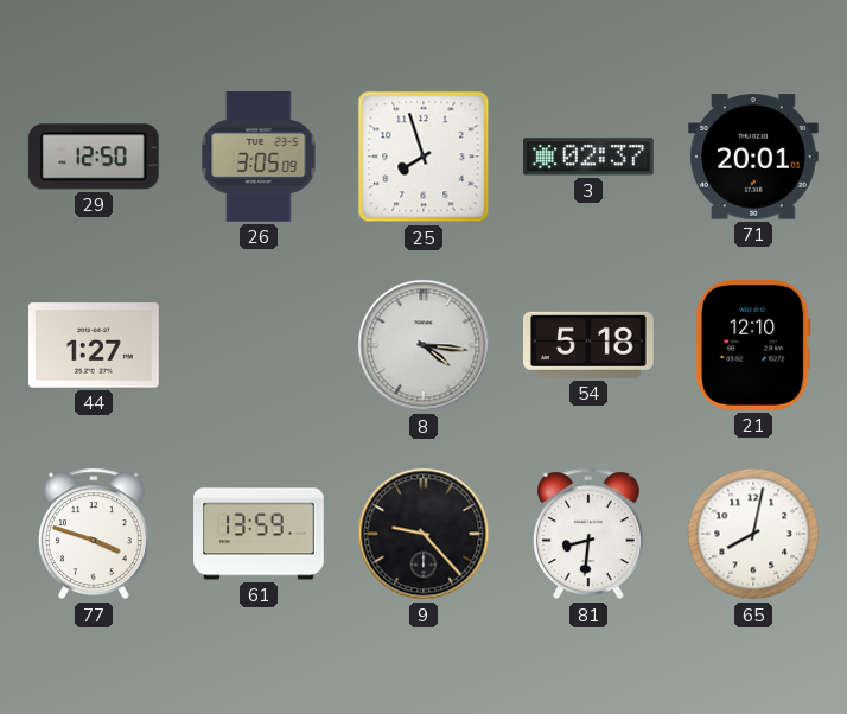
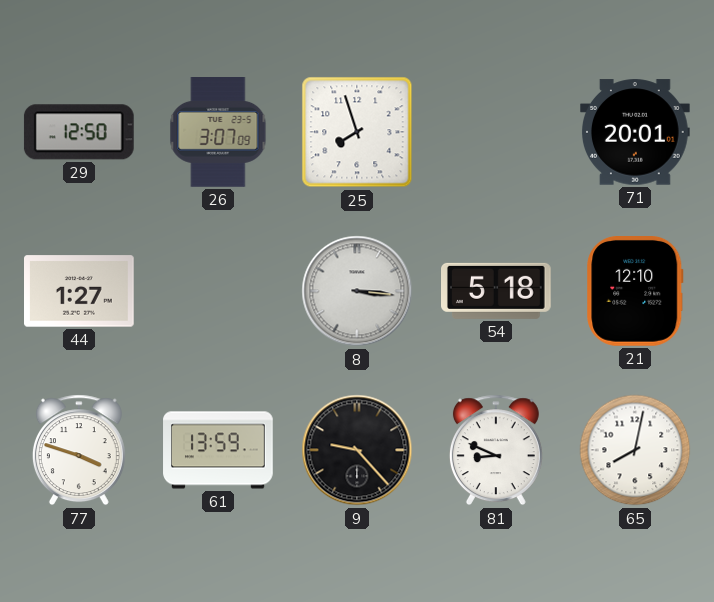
26: 3:05 -> 3:07 (218, 133)
3: 02:37 -> none (590, 157)
8: 4:16 -> 3:16 (357, 291)
81: 8:31 -> 8:49 (496, 450)
